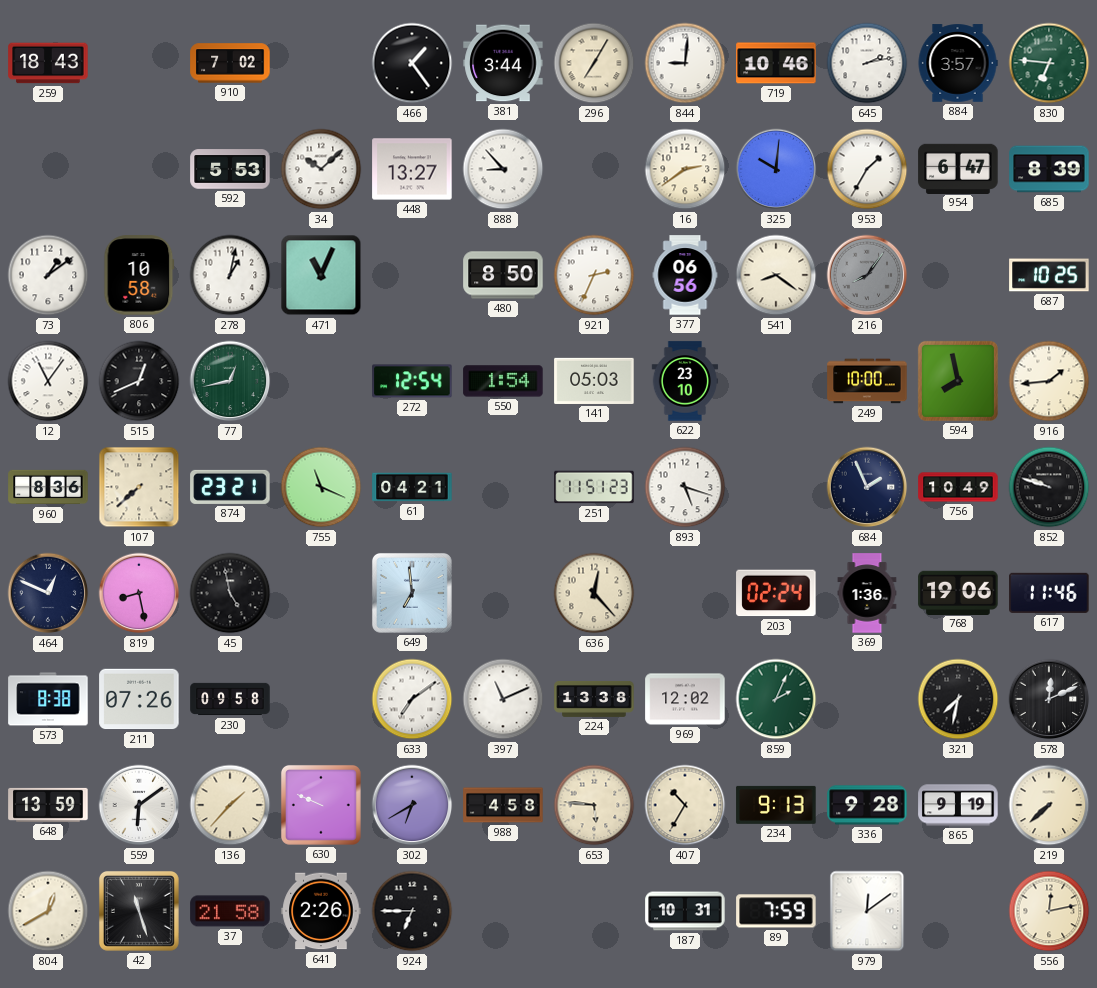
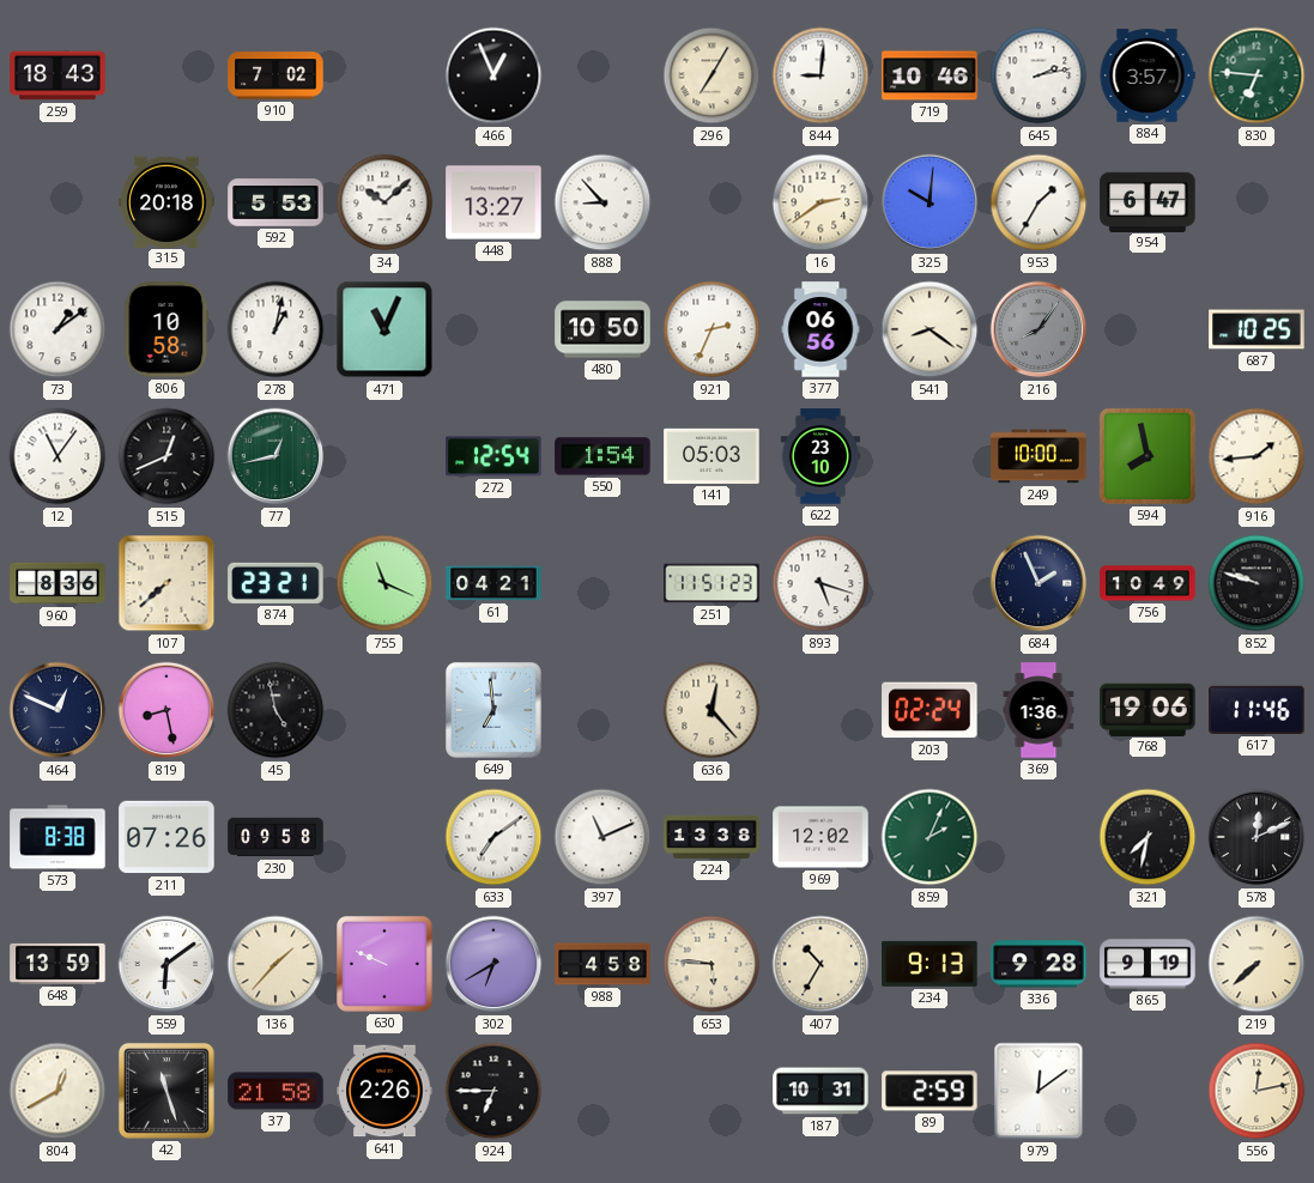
466: 1:24 -> 12:56 (493, 75)
381: 3:44 -> none (503, 63)
315: none -> 20:18 (166, 201)
685: 8:39 -> none (1049, 169)
480: 8:50 -> 10:50 (602, 329)
89: 7:59 -> 2:59 (930, 1091)
